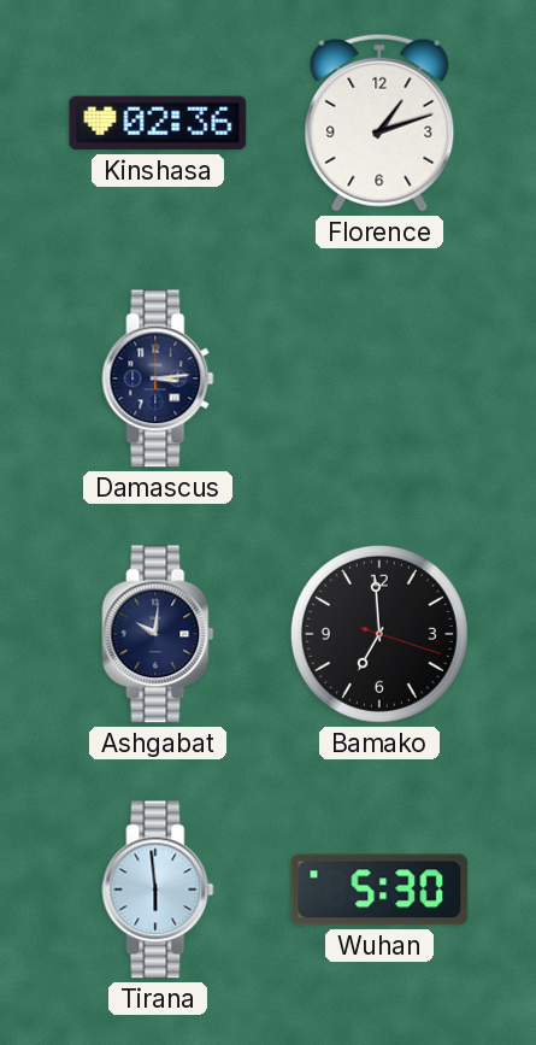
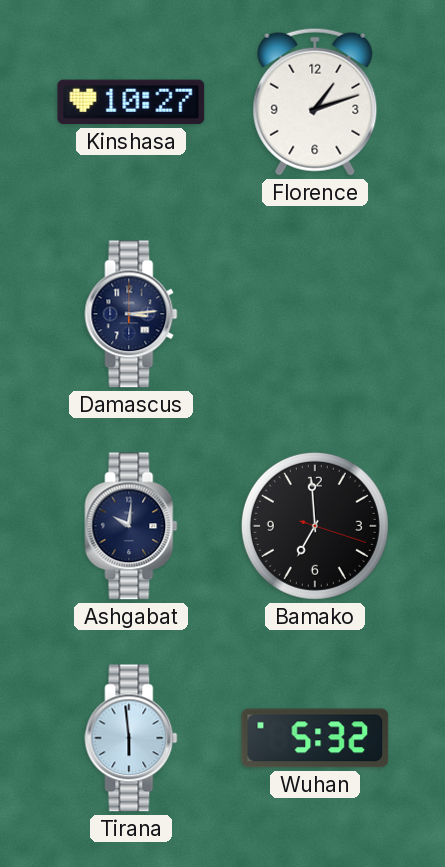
Kinshasa: 02:36 -> 10:27 (131, 102)
Wuhan: 5:30 -> 5:32 (315, 738)
